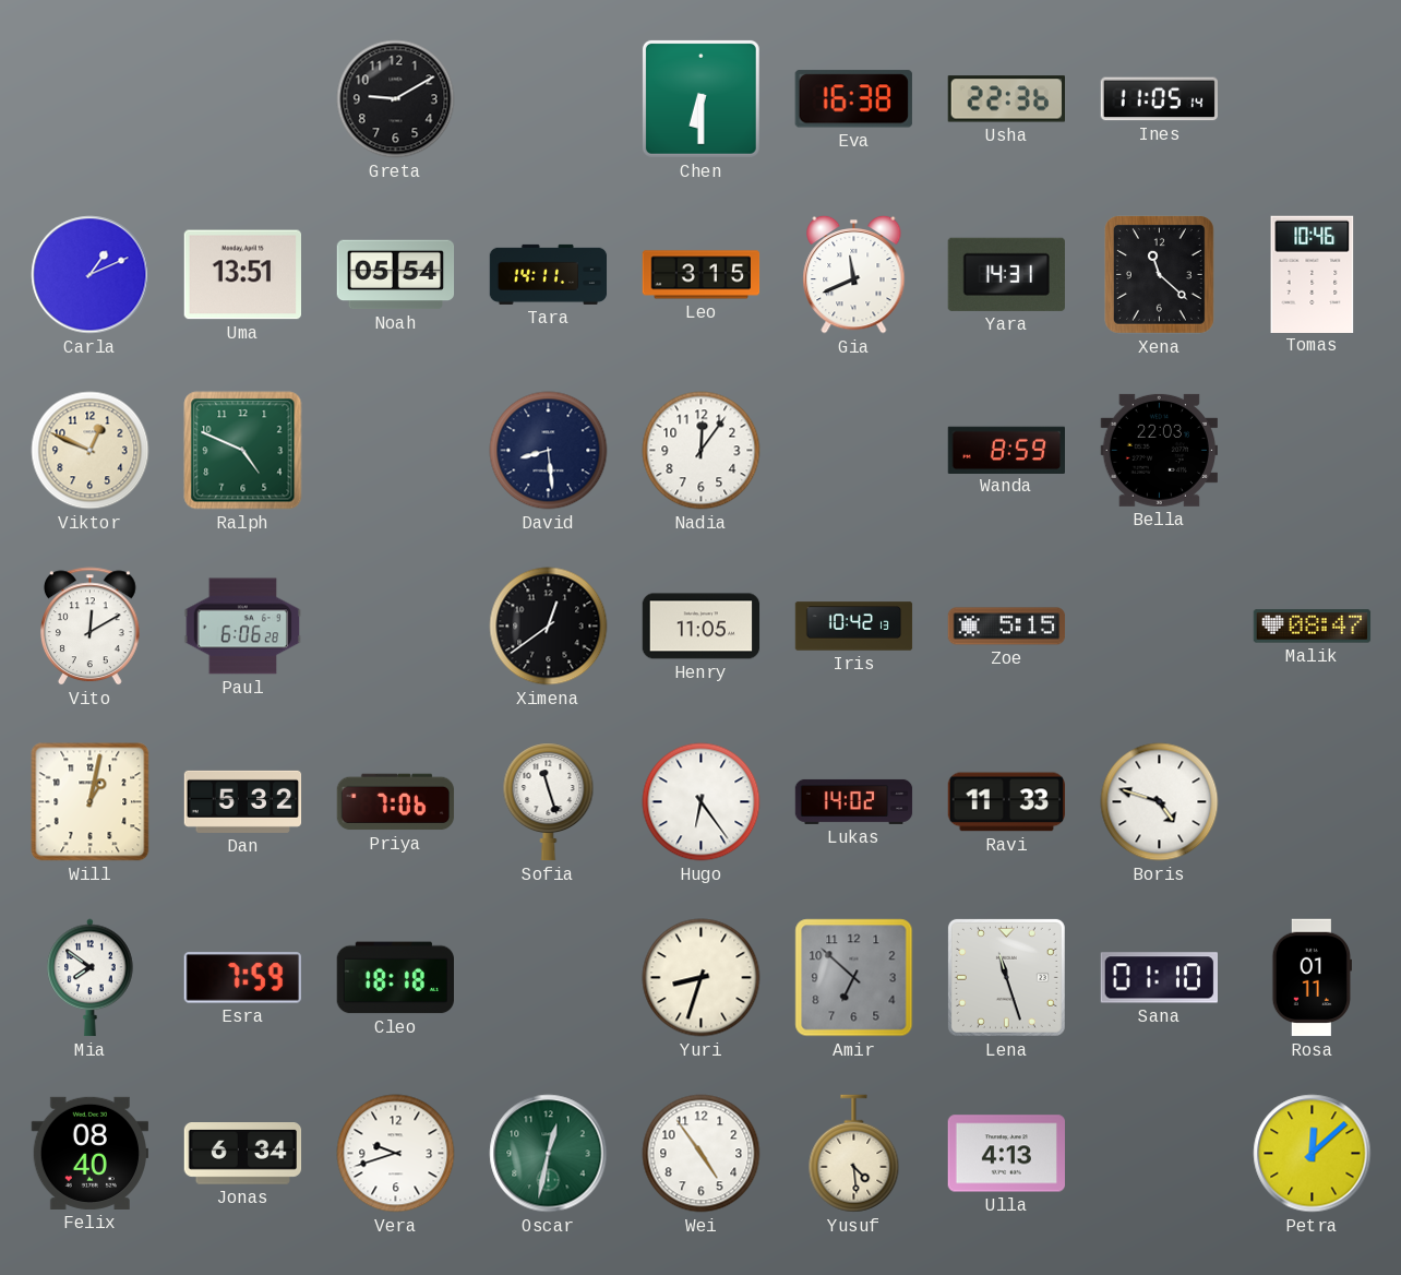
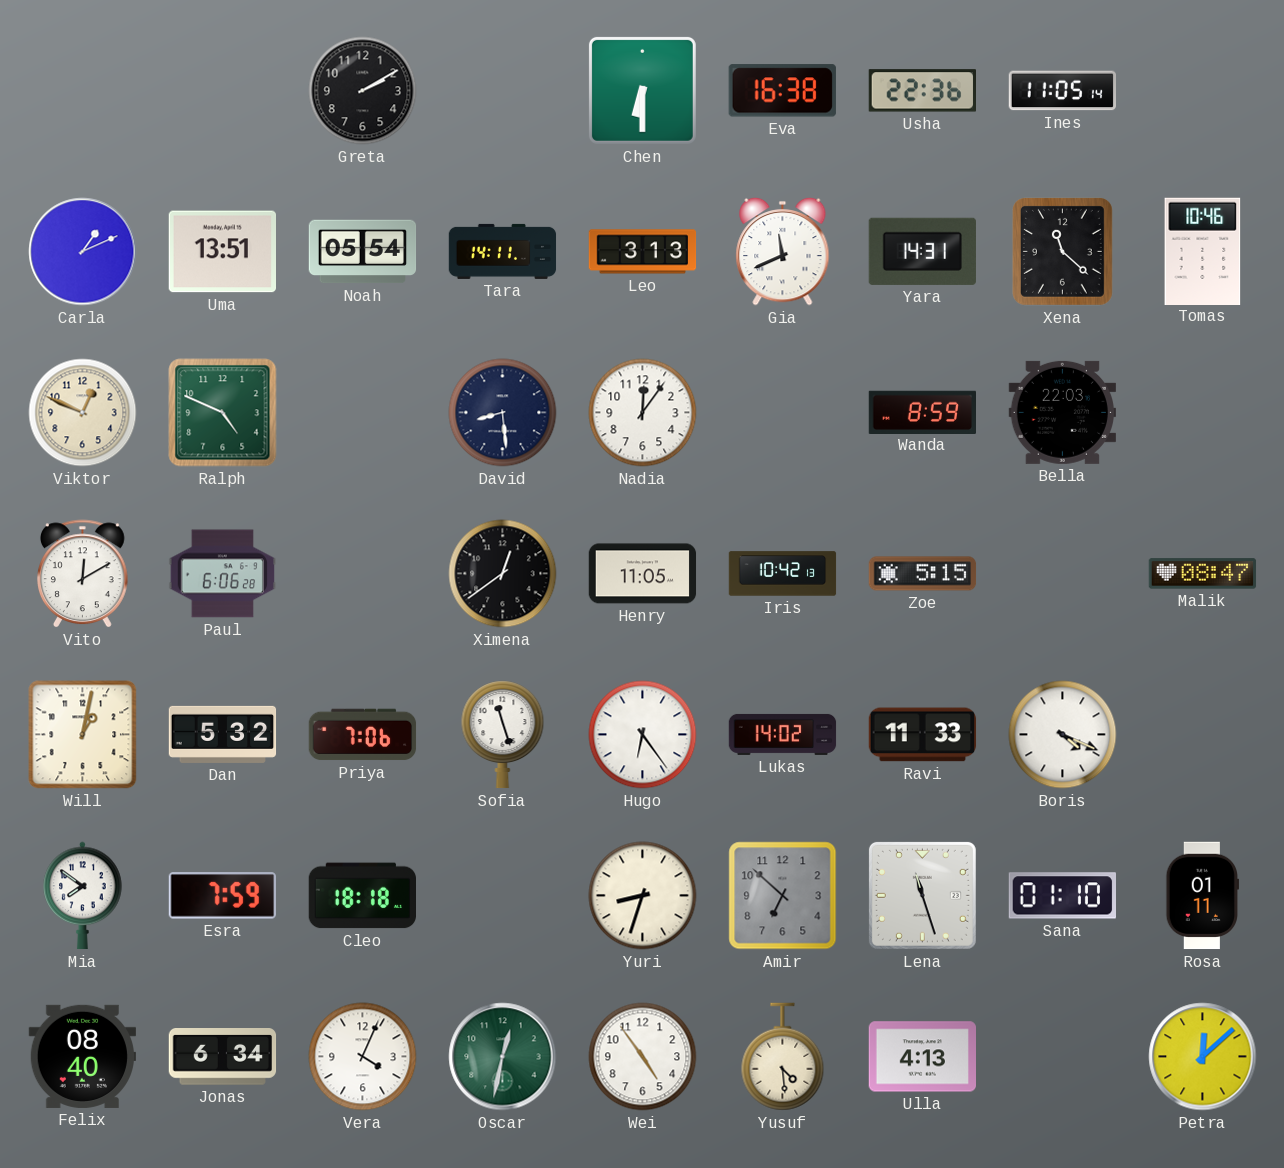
Greta: 9:10 -> 2:10 (363, 91)
Leo: 3:15 -> 3:13 (643, 252)
Boris: 4:48 -> 4:19 (1063, 735)
Vera: 9:42 -> 4:04 (363, 1057)
